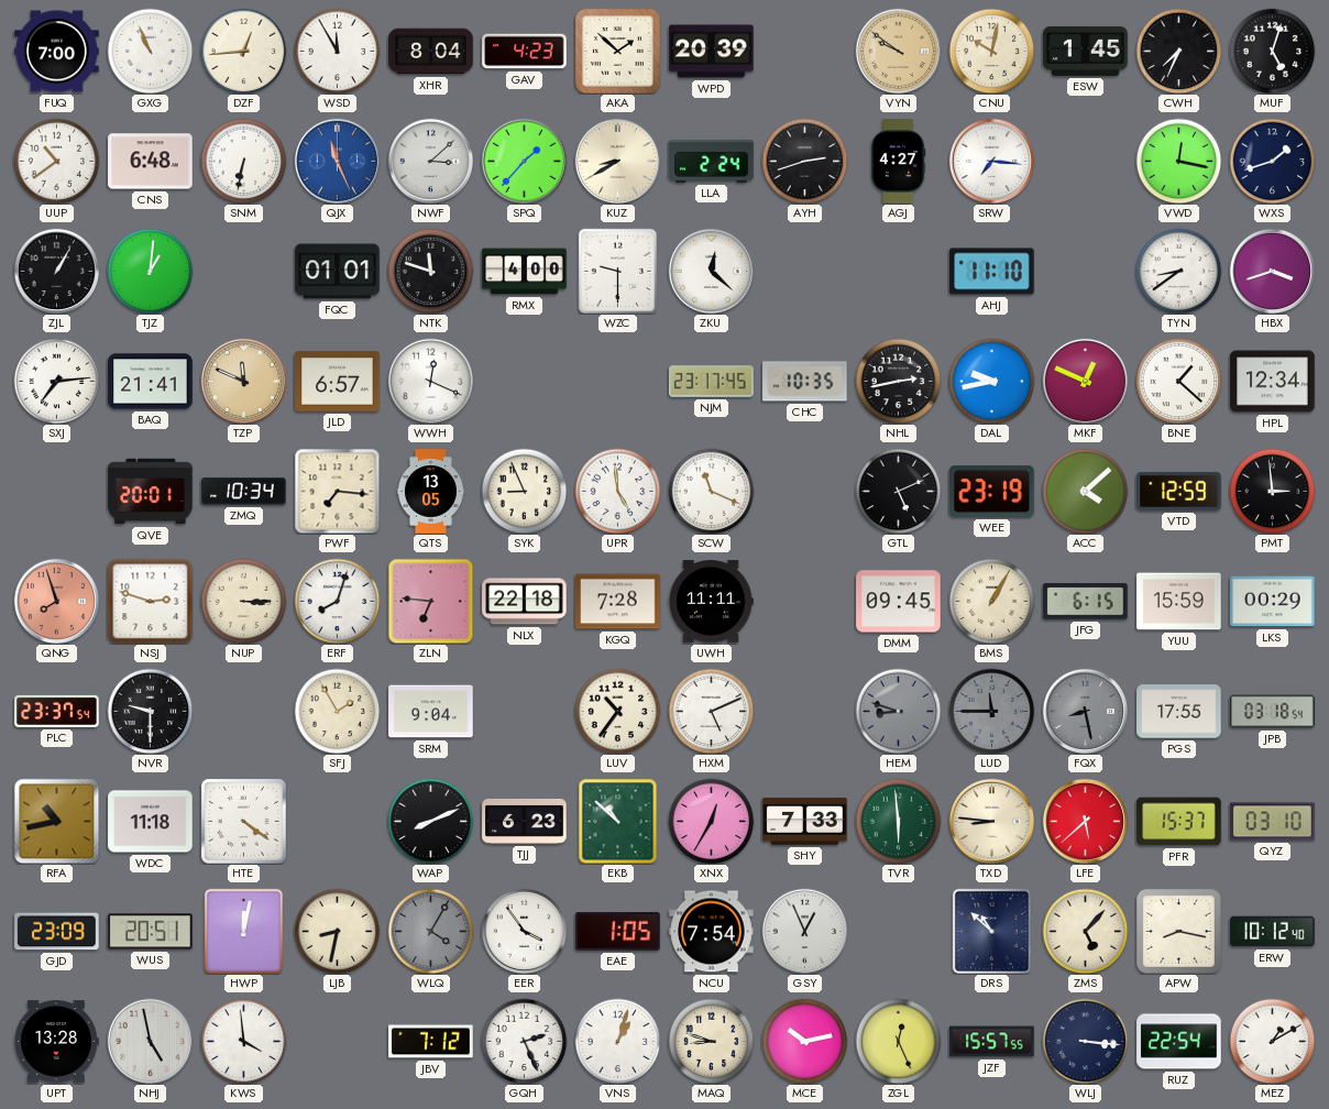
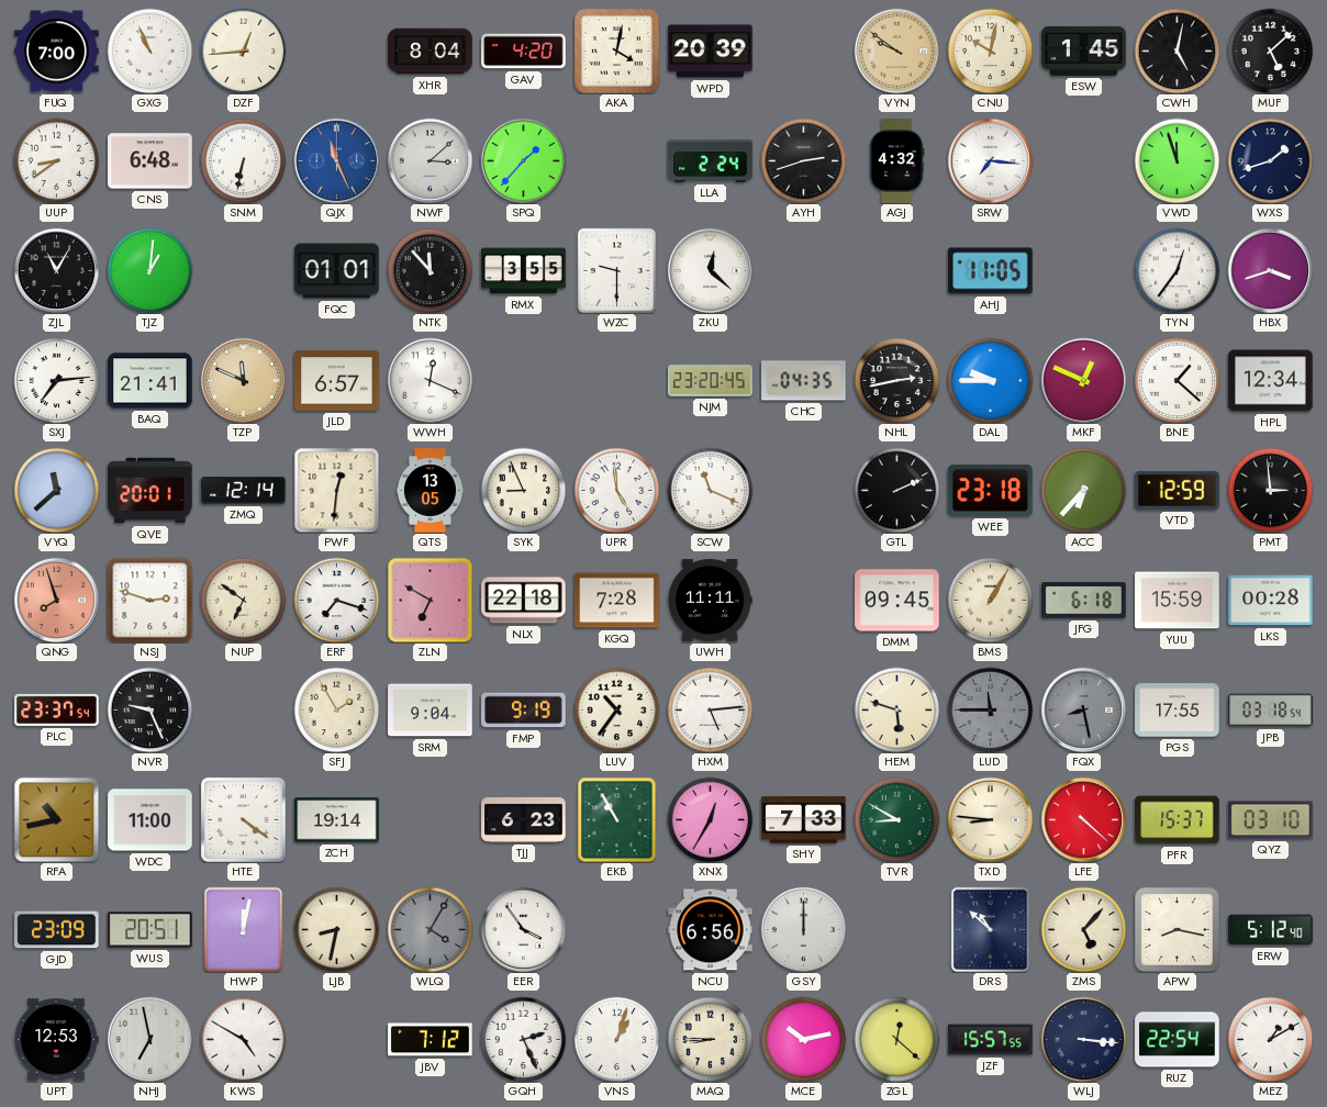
WSD: 11:55 -> none (337, 51)
GAV: 4:23 -> 4:20 (524, 52)
AKA: 1:52 -> 4:02 (617, 52)
CWH: 7:34 -> 5:02 (1177, 51)
MUF: 5:03 -> 5:08 (1270, 51)
UUP: 10:39 -> 8:39 (56, 160)
KUZ: 8:40 -> none (617, 161)
AGJ: 4:27 -> 4:32 (896, 161)
VWD: 12:17 -> 11:57 (1177, 160)
ZJL: 1:05 -> 11:05 (56, 270)
NTK: 11:48 -> 11:53 (430, 270)
RMX: 4:00 -> 3:55 (524, 271)
AHJ: 11:10 -> 11:05 (991, 271)
TYN: 8:39 -> 12:36 (1177, 270)
NJM: 23:17 -> 23:20 (711, 381)
CHC: 10:35 -> 04:35 (804, 381)
DAL: 9:43 -> 9:45 (990, 380)
VYQ: none -> 11:38 (56, 490)
ZMQ: 10:34 -> 12:14 (244, 491)
PWF: 7:16 -> 12:31 (336, 490)
GTL: 5:11 -> 2:11 (896, 490)
WEE: 23:19 -> 23:18 (991, 491)
ACC: 4:08 -> 6:37 (1083, 490)
NUP: 3:15 -> 6:51 (243, 600)
ERF: 8:03 -> 7:18 (336, 600)
ZLN: 6:46 -> 6:50 (430, 600)
JFG: 6:15 -> 6:18 (1084, 601)
LKS: 00:29 -> 00:28 (1271, 601)
NVR: 9:30 -> 9:26 (149, 709)
FMP: none -> 9:19 (524, 711)
HXM: 5:11 -> 5:14 (710, 709)
HEM: 8:48 -> 5:48 (896, 709)
HEM dial: grey -> cream (896, 709)
WDC: 11:18 -> 11:00 (150, 820)
ZCH: none -> 19:14 (337, 820)
WAP: 8:11 -> none (430, 821)
EKB: 10:52 -> 10:55 (617, 819)
TVR: 5:59 -> 8:50 (896, 819)
LFE: 5:38 -> 4:22 (1083, 819)
EAE: 1:05 -> none (618, 932)
NCU: 7:54 -> 6:56 (711, 930)
GSY: 12:56 -> 12:00 (803, 929)
ERW: 10:12 -> 5:12 (1271, 930)
UPT: 13:28 -> 12:53 (56, 1040)
NHJ: 4:58 -> 6:58 (149, 1039)
KWS: 3:59 -> 4:50 (243, 1039)
MAQ: 8:48 -> 8:45 (710, 1039)
ZGL: 12:26 -> 12:22 (896, 1039)
